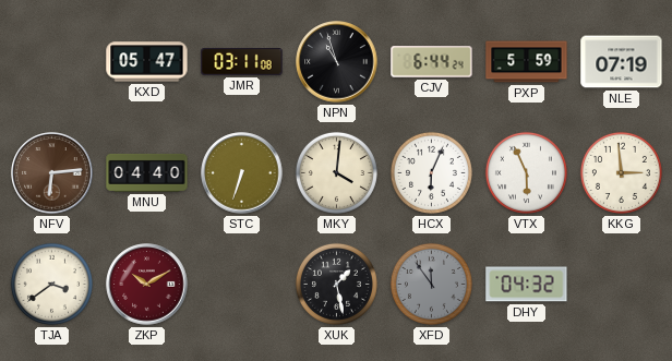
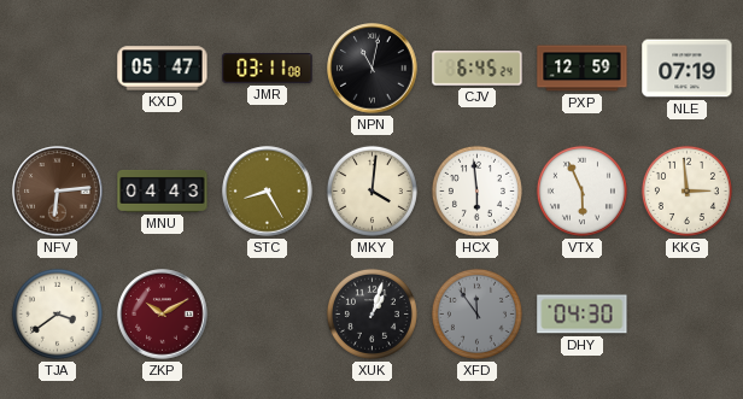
NPN: 10:57 -> 11:02 (373, 69)
CJV: 6:44 -> 6:45 (478, 69)
PXP: 5:59 -> 12:59 (583, 69)
MNU: 04:40 -> 04:43 (163, 190)
STC: 6:33 -> 8:25 (268, 192)
HCX: 6:04 -> 5:59 (476, 190)
XUK: 1:28 -> 1:03 (371, 313)
DHY: 04:32 -> 04:30 (583, 315)
